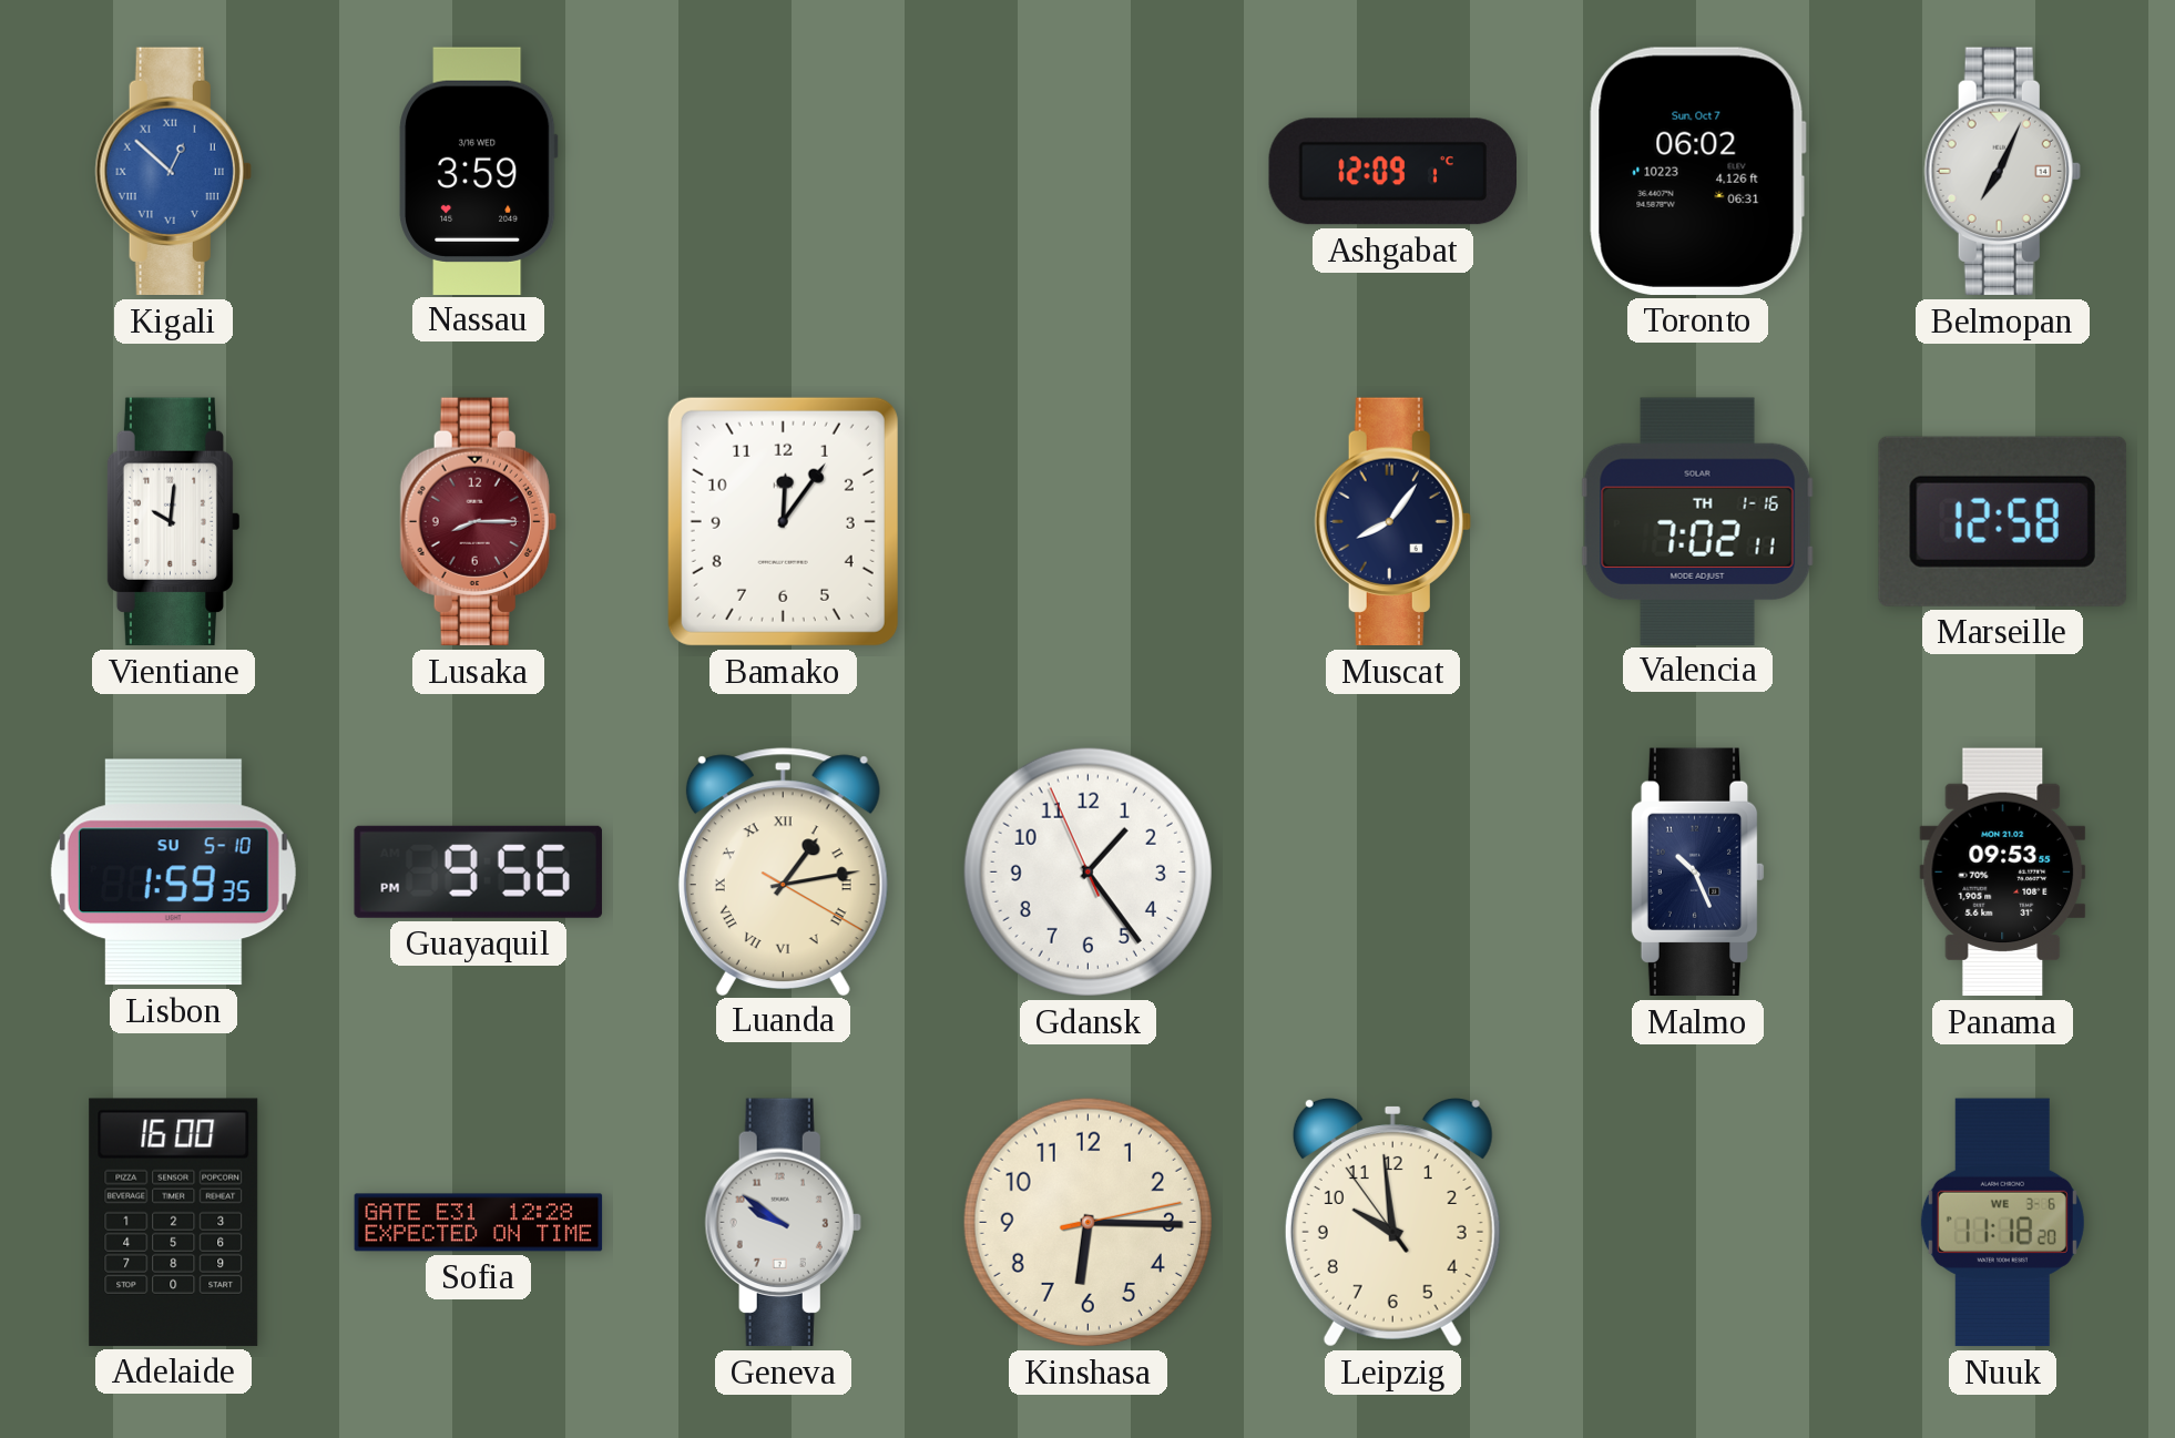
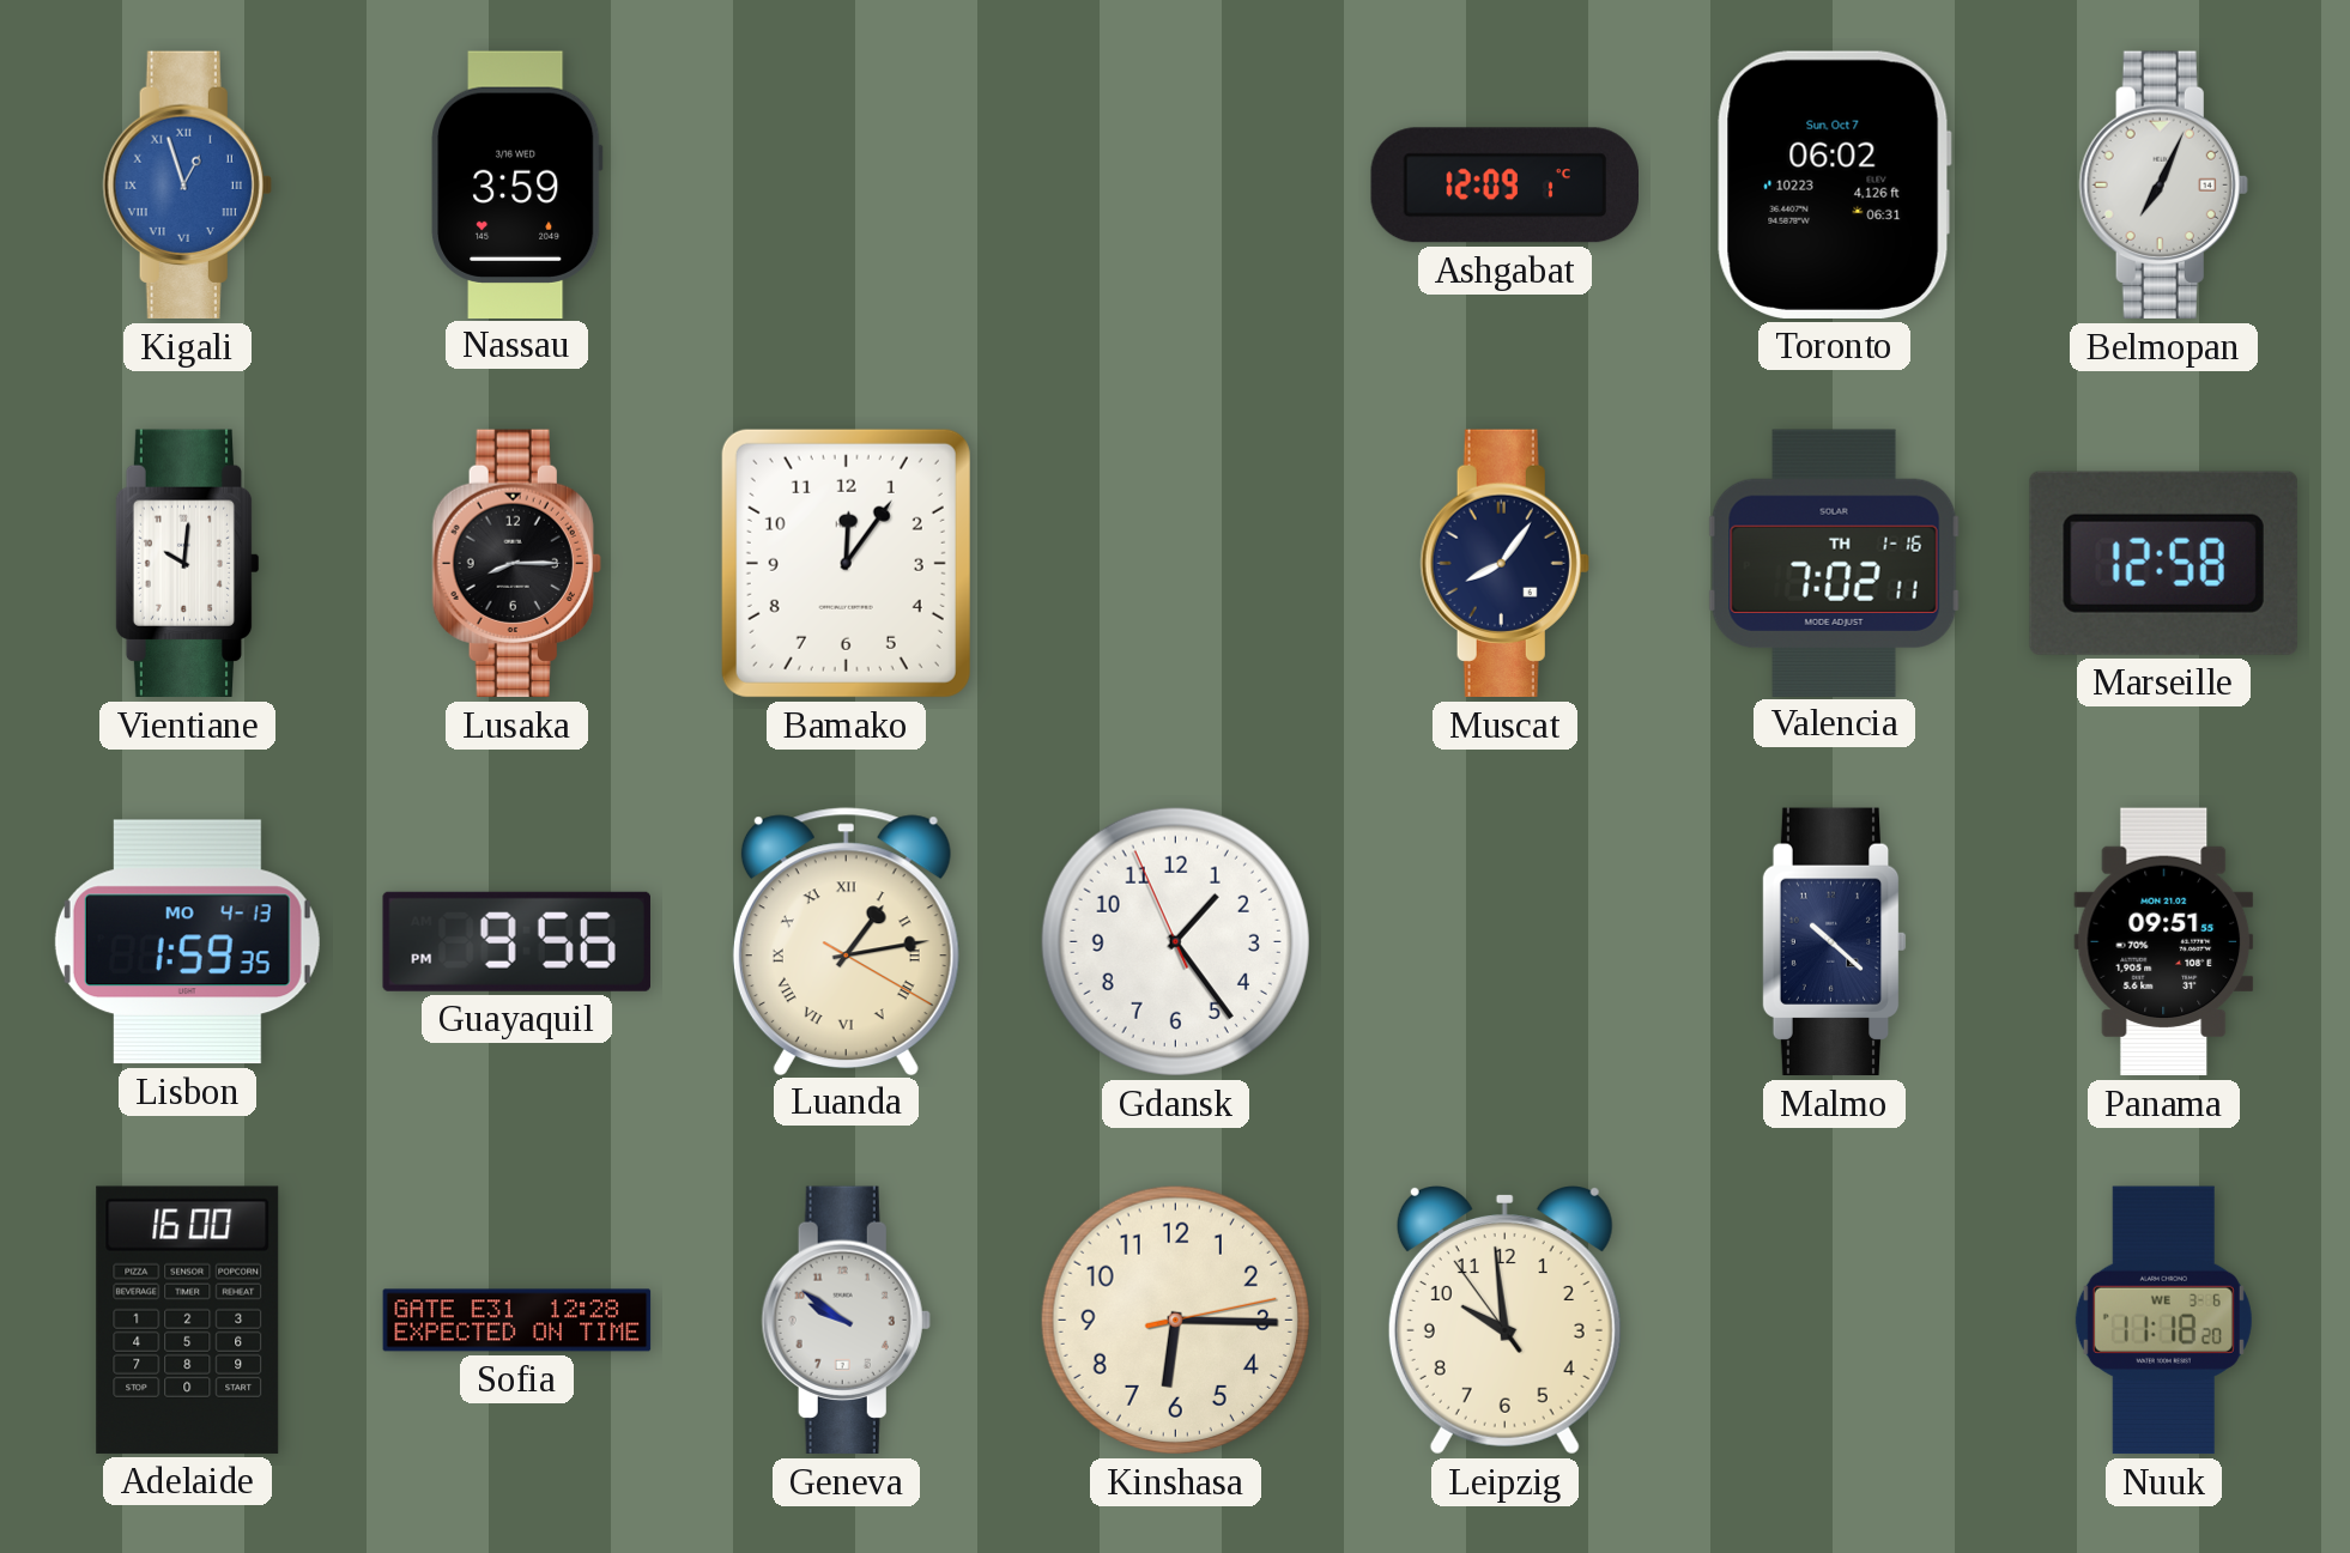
Kigali: 12:52 -> 12:57 (187, 186)
Lusaka dial: burgundy -> black (516, 564)
Lisbon date: SU 5-10 -> MO 4-13 (187, 942)
Malmo: 10:26 -> 10:22 (1834, 942)
Panama: 09:53 -> 09:51 (2164, 942)
